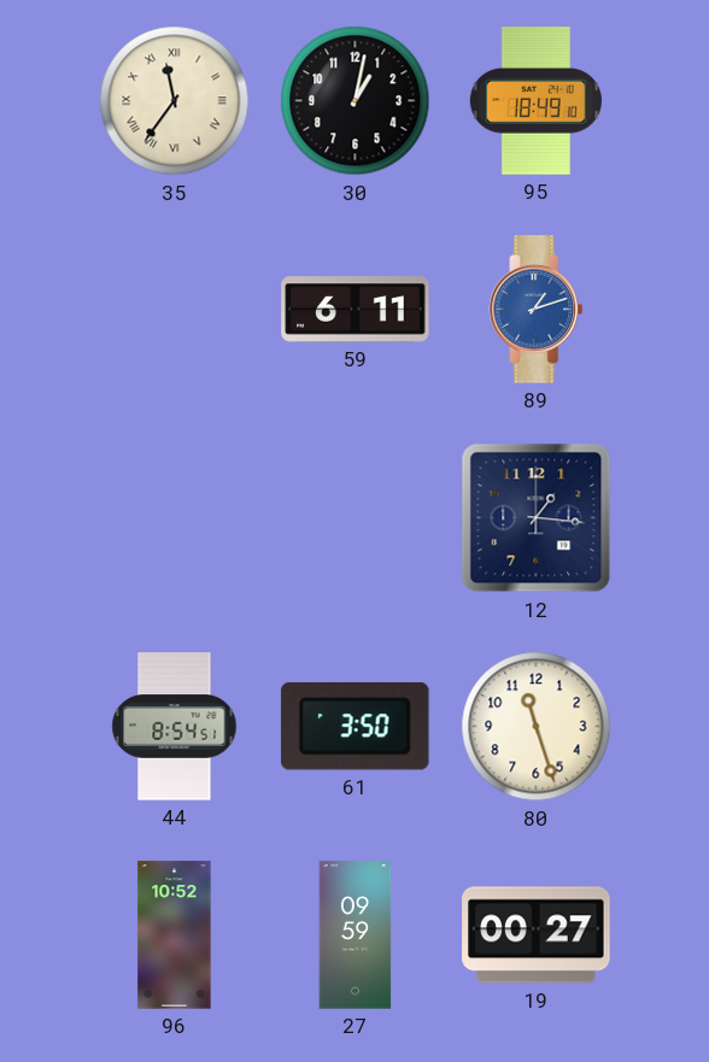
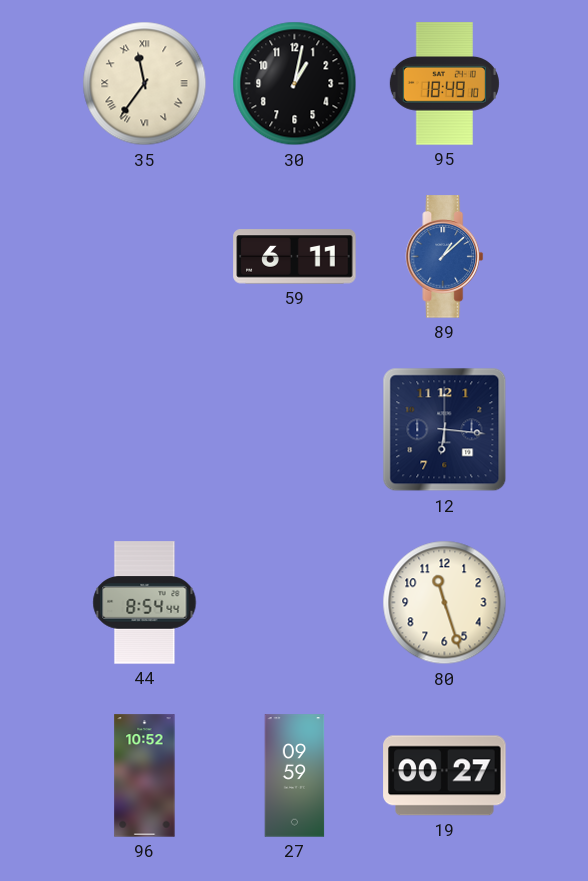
89: 1:12 -> 1:08 (445, 257)
12: 1:16 -> 6:16 (445, 430)
44: 8:54:51 -> 8:54:44 (145, 603)
61: 3:50 -> none (354, 727)
